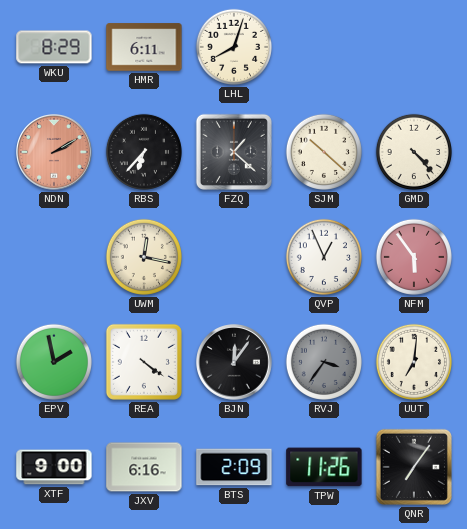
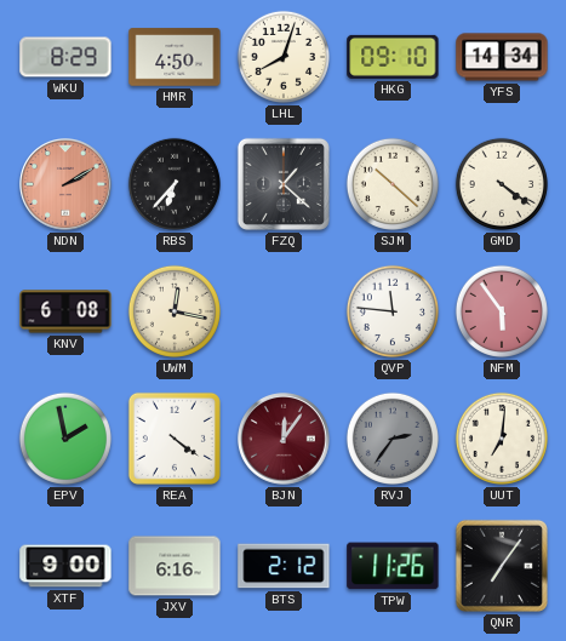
HMR: 6:11 -> 4:50 (175, 57)
HKG: none -> 09:10 (393, 57)
YFS: none -> 14:34 (502, 57)
GMD: 4:23 -> 4:21 (502, 184)
KNV: none -> 6:08 (65, 311)
QVP: 12:56 -> 11:46 (393, 311)
BJN dial: black -> burgundy (285, 440)
RVJ: 3:36 -> 2:36 (393, 439)
BTS: 2:09 -> 2:12 (284, 566)
